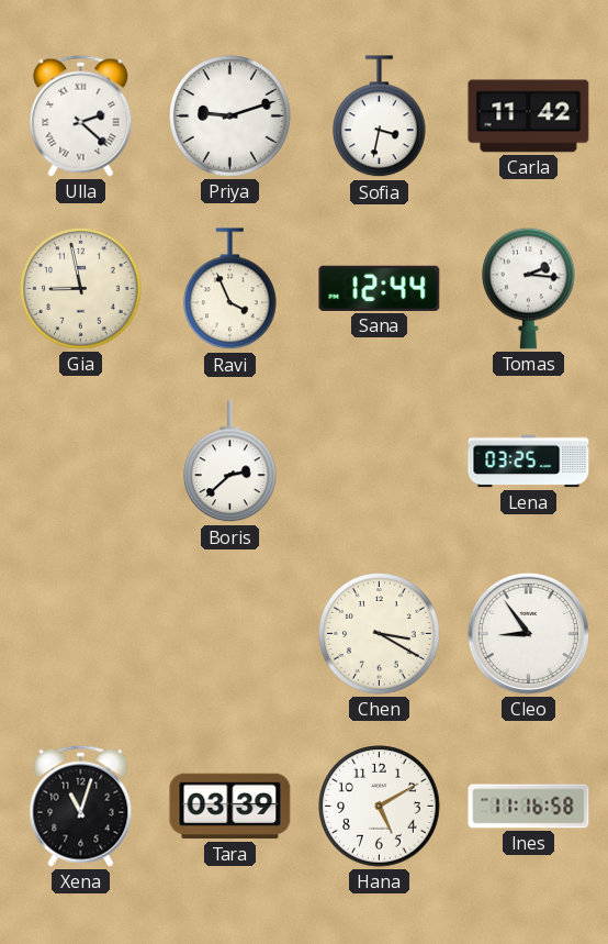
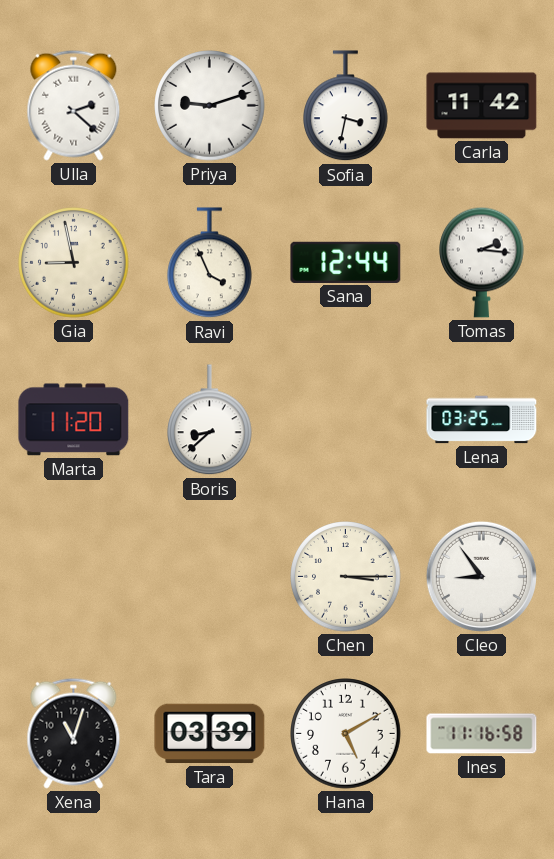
Marta: none -> 11:20 (74, 420)
Boris: 2:38 -> 8:38 (210, 420)
Chen: 3:20 -> 3:15 (346, 577)
